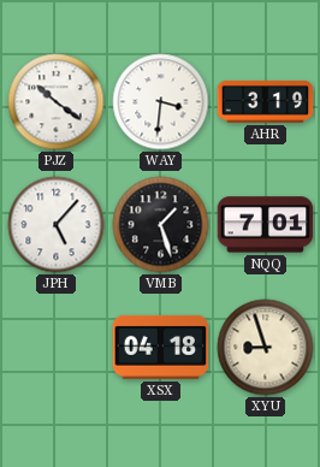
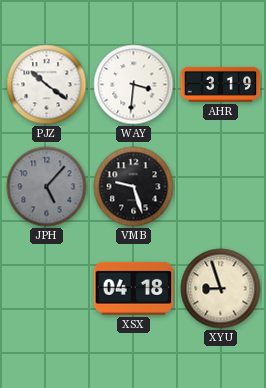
JPH dial: white -> grey (47, 187)
VMB: 1:27 -> 9:27 (134, 187)
NQQ: 7:01 -> none (266, 225)
